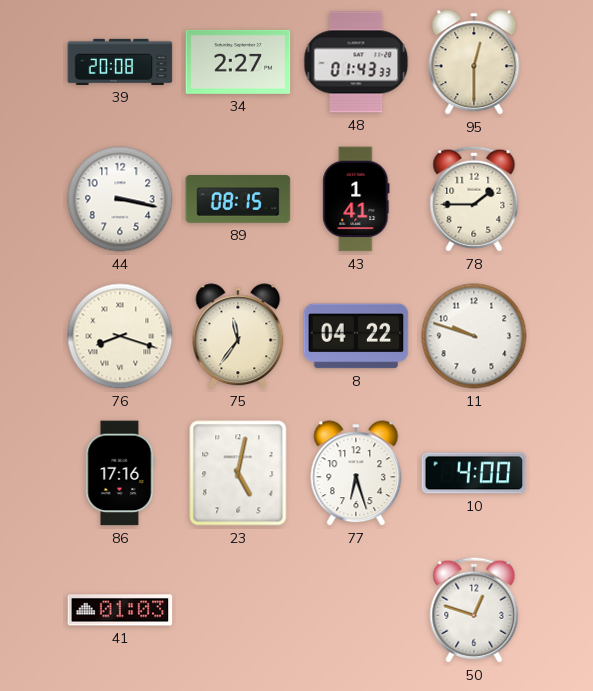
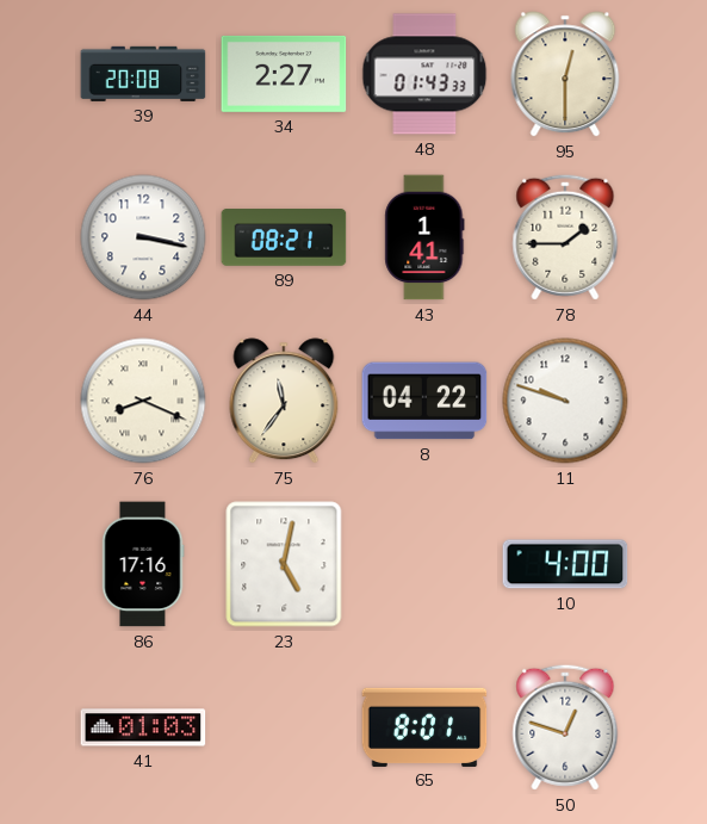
89: 08:15 -> 08:21 (284, 237)
76: 8:18 -> 8:19 (143, 401)
77: 6:27 -> none (356, 473)
65: none -> 8:01 (424, 726)
